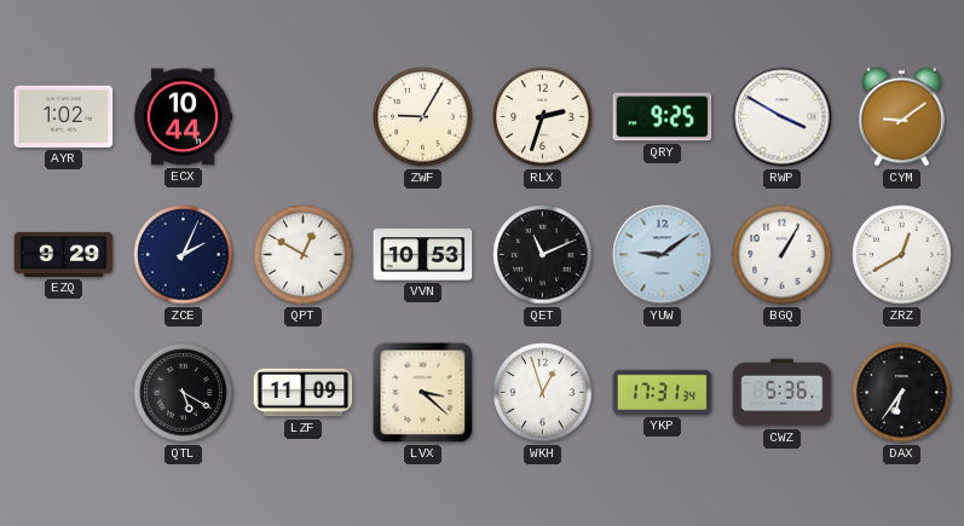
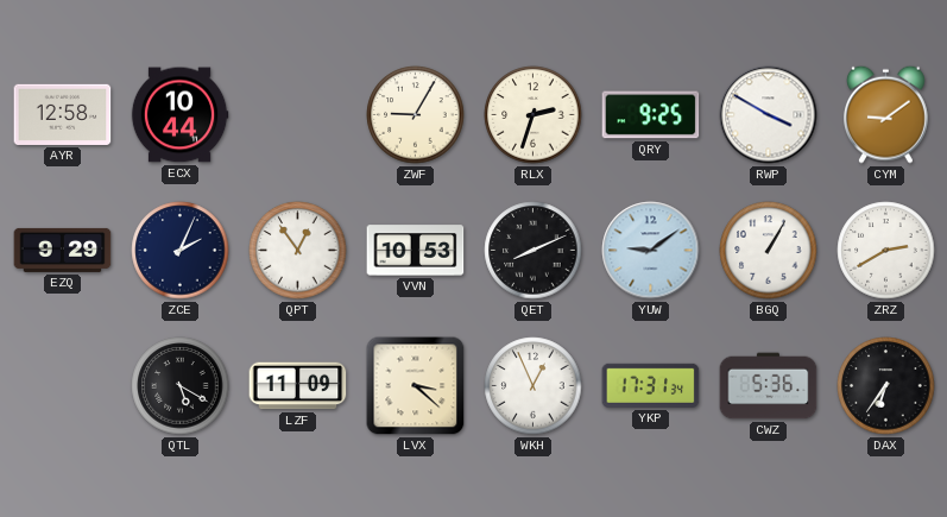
AYR: 1:02 -> 12:58 (63, 114)
QPT: 12:50 -> 12:54 (298, 251)
QET: 11:11 -> 8:11 (534, 251)
ZRZ: 12:40 -> 2:40 (886, 251)
WKH: 12:57 -> 12:56 (534, 386)
